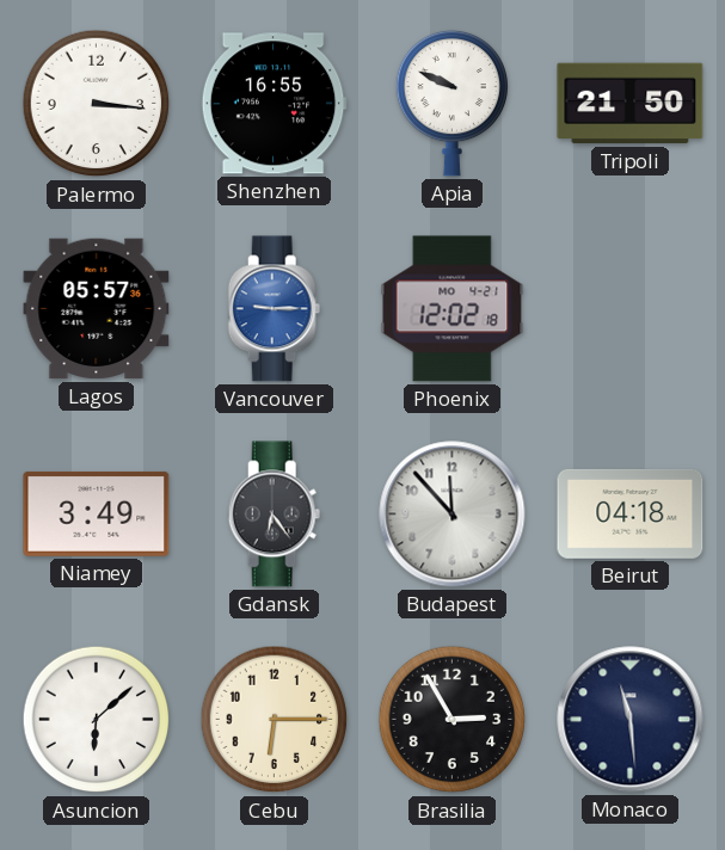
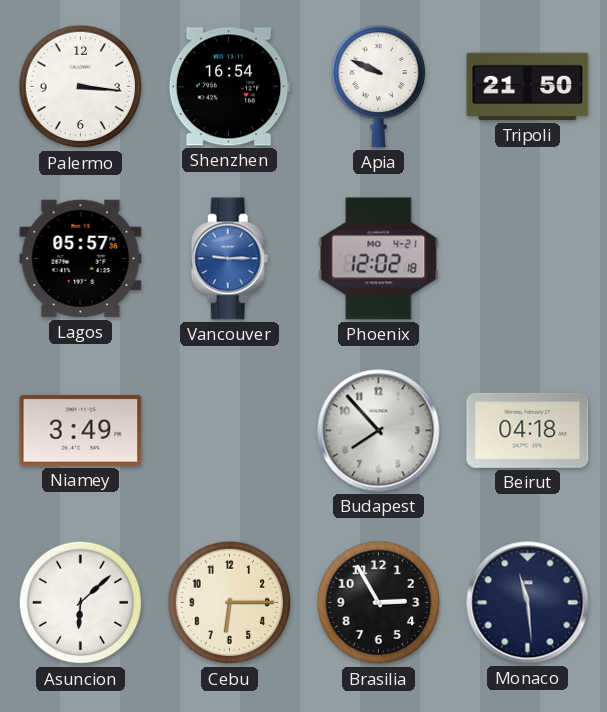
Shenzhen: 16:55 -> 16:54 (229, 87)
Gdansk: 6:24 -> none (275, 515)
Budapest: 11:53 -> 7:53 (379, 431)
